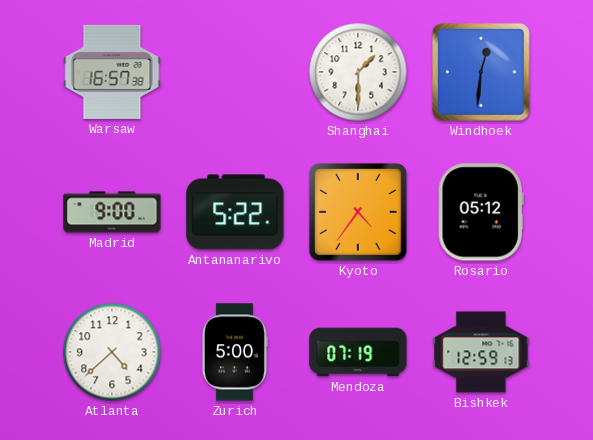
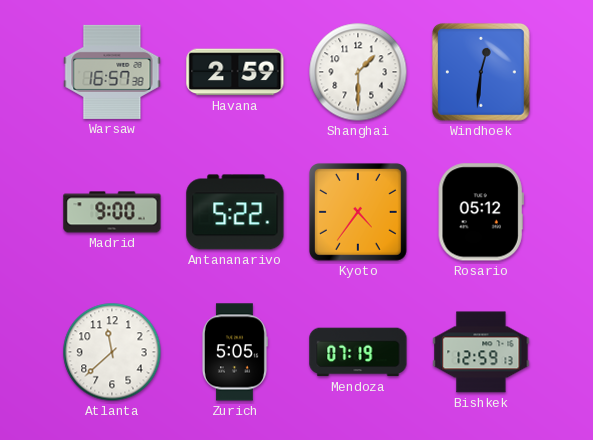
Havana: none -> 2:59 (235, 72)
Atlanta: 4:38 -> 11:38 (112, 352)
Zurich: 5:00 -> 5:05 (234, 352)
